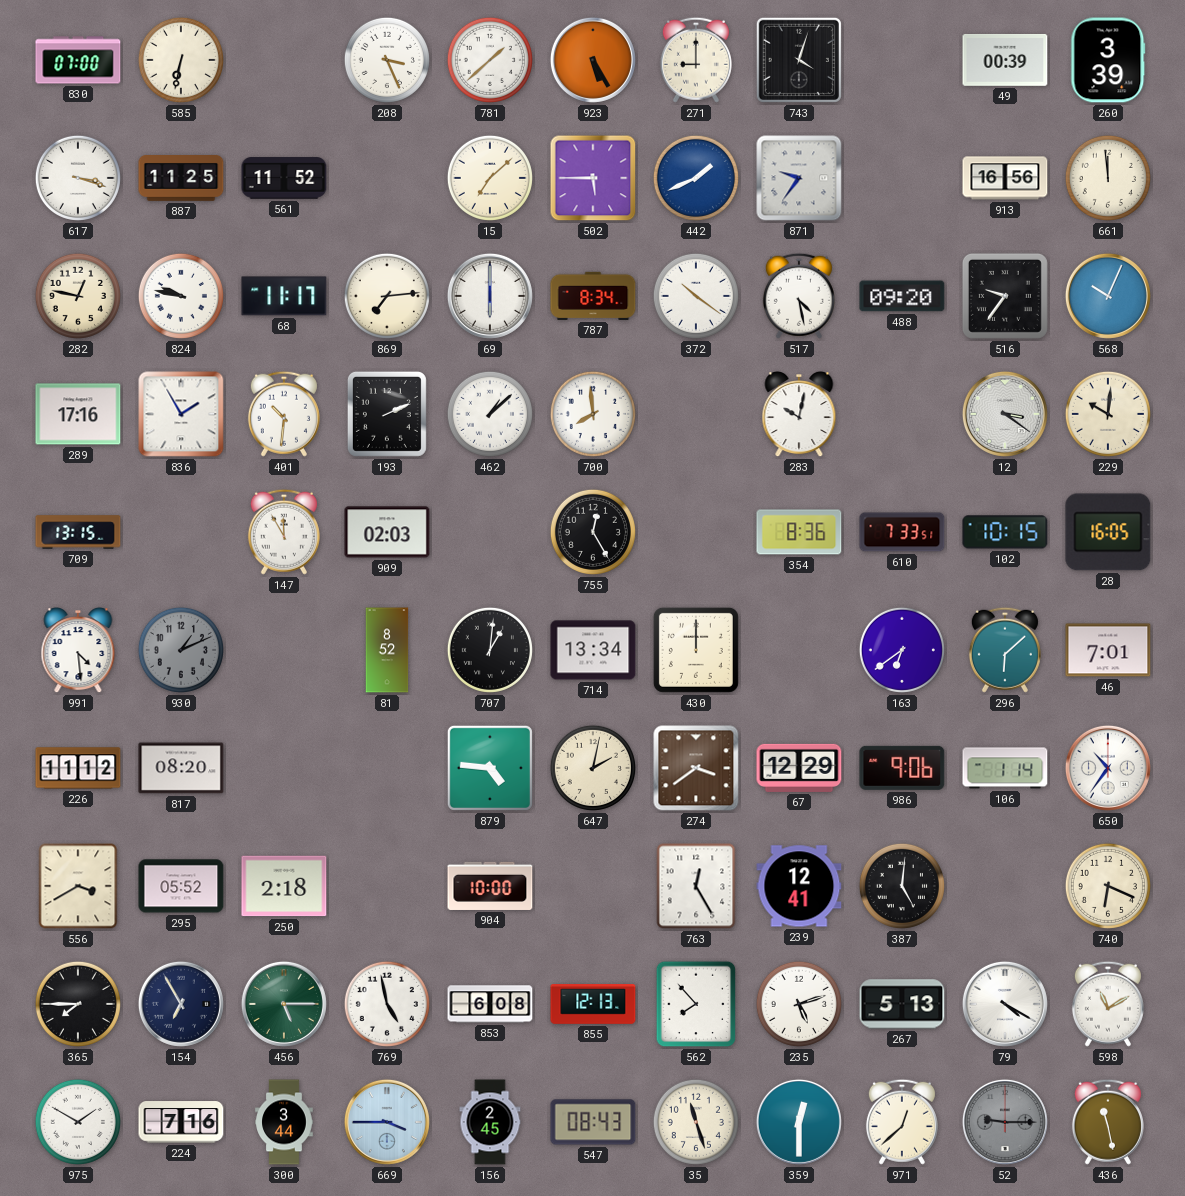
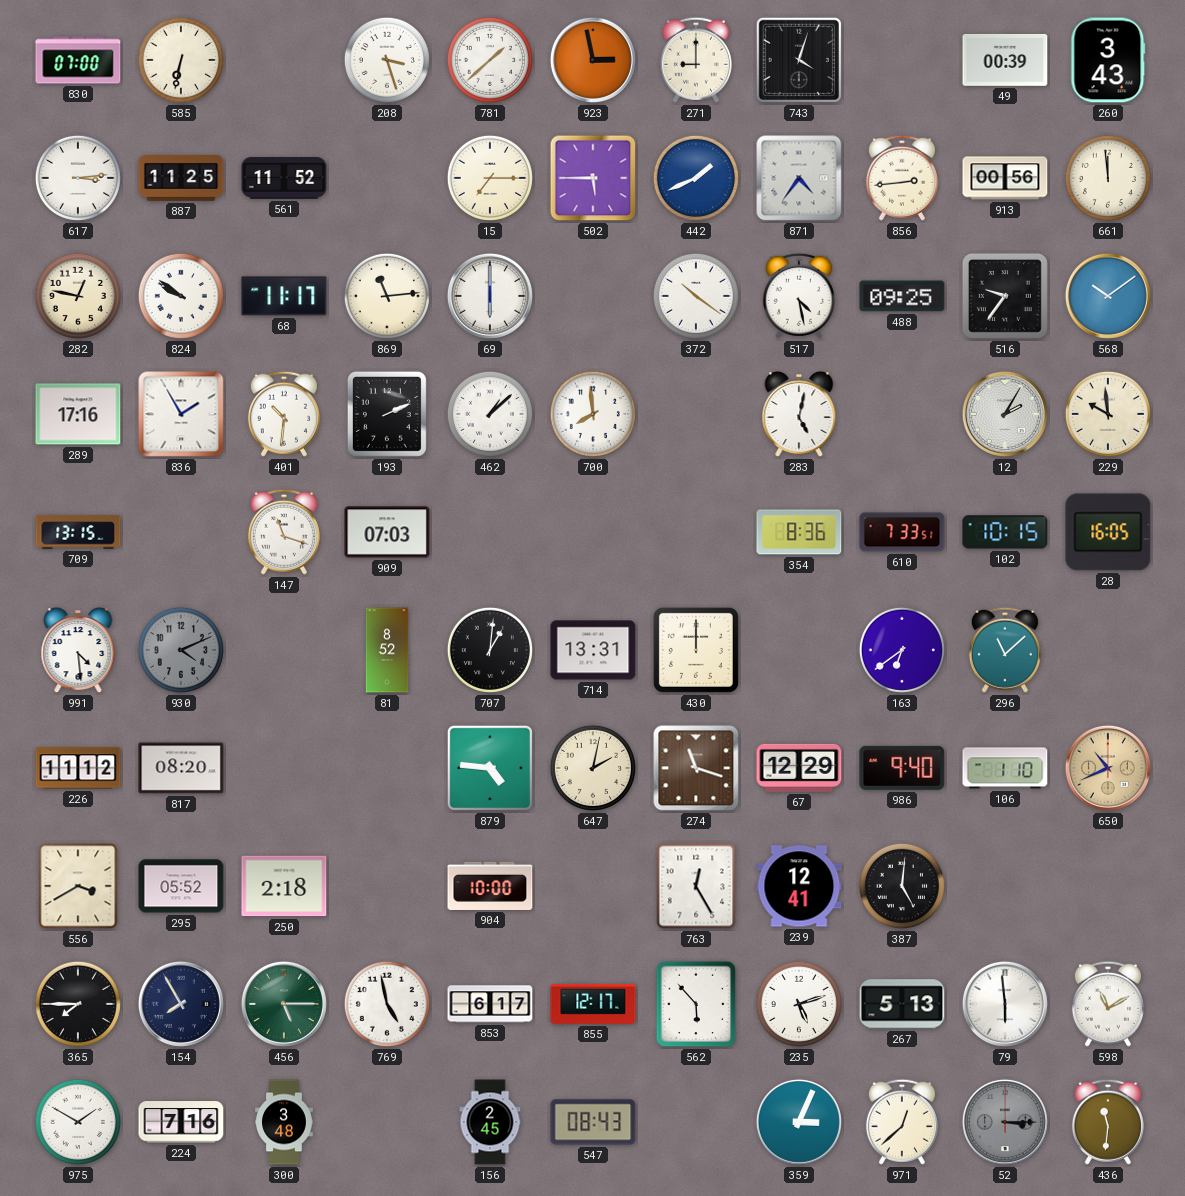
208: 3:26 -> 3:27 (387, 60)
923: 5:25 -> 2:58 (593, 60)
260: 3:39 -> 3:43 (1108, 60)
617: 3:18 -> 3:14 (78, 178)
15: 7:08 -> 7:15 (490, 178)
871: 9:36 -> 4:36 (799, 178)
856: none -> 2:44 (902, 178)
913: 16:56 -> 00:56 (1005, 178)
824: 9:47 -> 9:51 (181, 296)
869: 7:14 -> 11:14 (387, 296)
787: 8:34 -> none (593, 296)
488: 09:20 -> 09:25 (902, 296)
568: 10:04 -> 10:09 (1108, 296)
283: 10:02 -> 5:02 (799, 415)
12: 3:21 -> 2:05 (1005, 414)
229: 10:01 -> 9:59 (1108, 414)
147: 11:55 -> 11:18 (284, 532)
909: 02:03 -> 07:03 (387, 532)
755: 12:25 -> none (593, 532)
930: 1:11 -> 4:11 (181, 650)
714: 13:34 -> 13:31 (593, 650)
296: 6:08 -> 11:08 (1005, 650)
46: 7:01 -> none (1108, 650)
274: 3:39 -> 11:18 (696, 768)
986: 9:06 -> 9:40 (902, 768)
106: 1:14 -> 1:10 (1005, 768)
650: 10:36 -> 10:41 (1108, 768)
650 dial: white -> champagne (1108, 768)
740: 6:19 -> none (1108, 886)
154: 6:55 -> 7:55 (181, 1004)
853: 6:08 -> 6:17 (490, 1004)
855: 12:13 -> 12:17 (593, 1005)
562: 7:53 -> 5:53 (696, 1004)
79: 4:20 -> 5:59 (1005, 1004)
300: 3:44 -> 3:48 (284, 1122)
669: 3:45 -> none (387, 1122)
35: 11:27 -> none (696, 1122)
359: 12:30 -> 3:04 (799, 1122)
52: 9:15 -> 3:15 (1005, 1122)
436: 11:28 -> 11:31 (1108, 1122)
